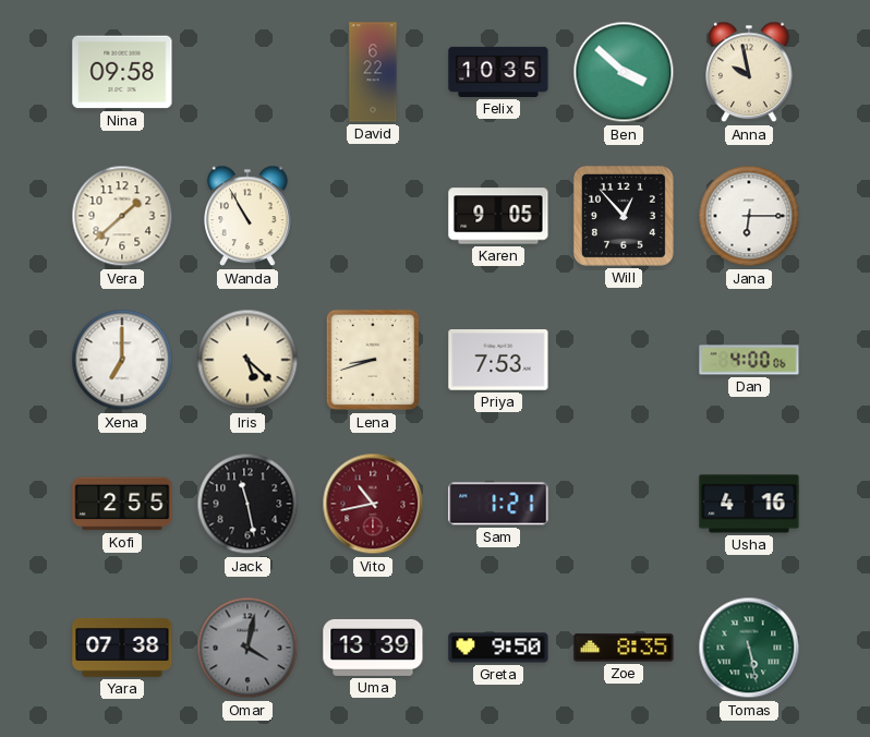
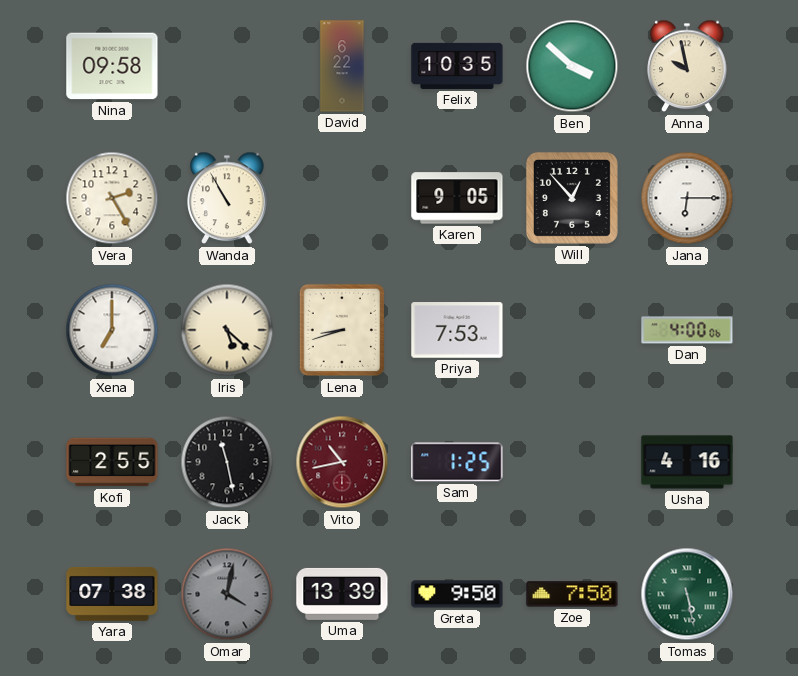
Vera: 1:38 -> 2:25 (112, 198)
Sam: 1:21 -> 1:25 (457, 462)
Zoe: 8:35 -> 7:50 (572, 594)
